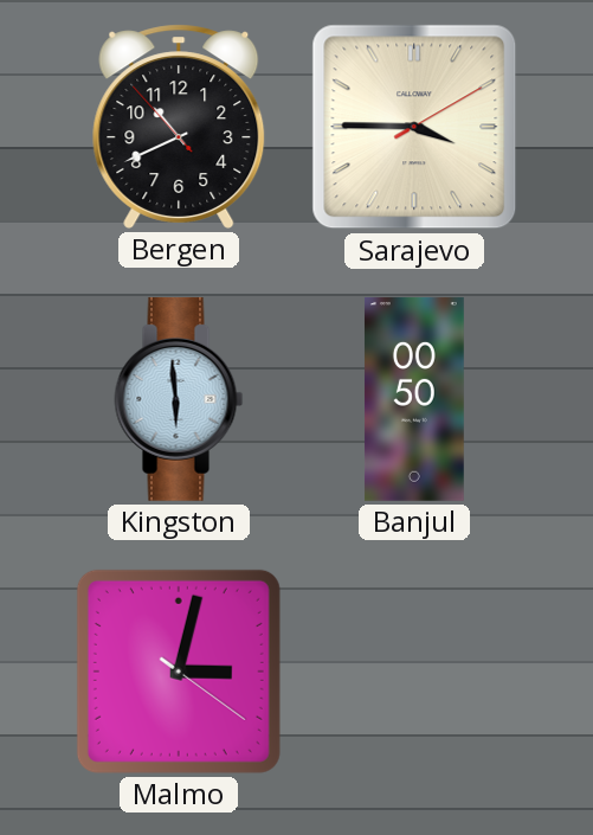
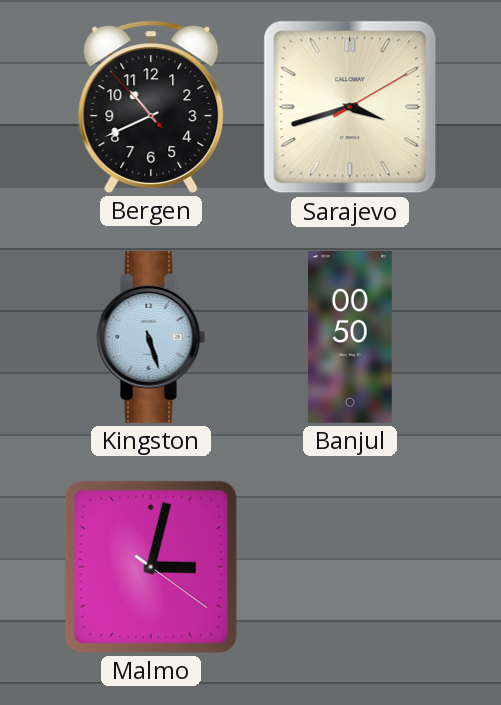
Sarajevo: 3:45 -> 3:42 (350, 107)
Kingston: 5:59 -> 5:27 (151, 337)
